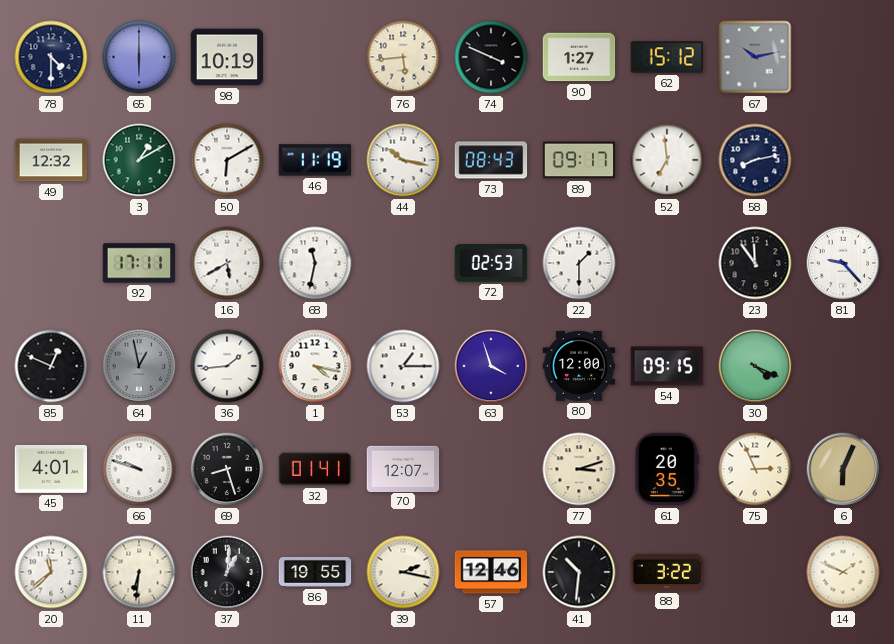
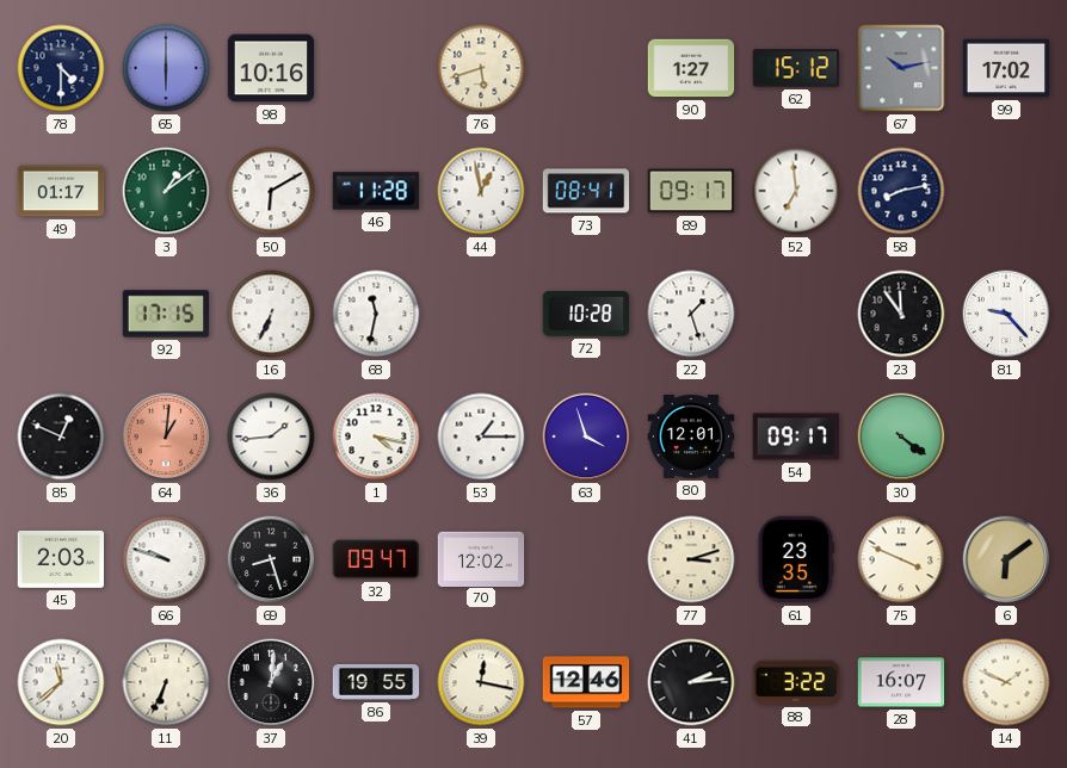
98: 10:19 -> 10:16 (271, 68)
76: 5:44 -> 5:42 (481, 68)
74: 3:49 -> none (491, 57)
99: none -> 17:02 (1006, 68)
49: 12:32 -> 01:17 (61, 191)
3: 1:10 -> 1:09 (166, 191)
46: 11:19 -> 11:28 (376, 191)
44: 10:17 -> 12:58 (481, 191)
73: 08:43 -> 08:41 (586, 191)
92: 17:11 -> 17:15 (166, 314)
16: 5:40 -> 6:34 (271, 314)
72: 02:53 -> 10:28 (586, 314)
22: 1:30 -> 1:27 (691, 314)
64: 12:58 -> 1:01 (166, 436)
64 dial: grey -> salmon (166, 436)
80: 12:00 -> 12:01 (691, 436)
54: 09:15 -> 09:17 (796, 436)
30: 4:19 -> 4:21 (901, 436)
45: 4:01 -> 2:03 (61, 559)
32: 01:41 -> 09:47 (376, 559)
70: 12:07 -> 12:02 (481, 558)
61: 20:35 -> 23:35 (795, 559)
75: 2:56 -> 3:49 (901, 559)
6: 6:04 -> 6:09 (1006, 559)
11: 6:31 -> 6:34 (166, 682)
39: 2:17 -> 12:17 (481, 682)
41: 10:31 -> 2:14 (691, 682)
28: none -> 16:07 (901, 682)
